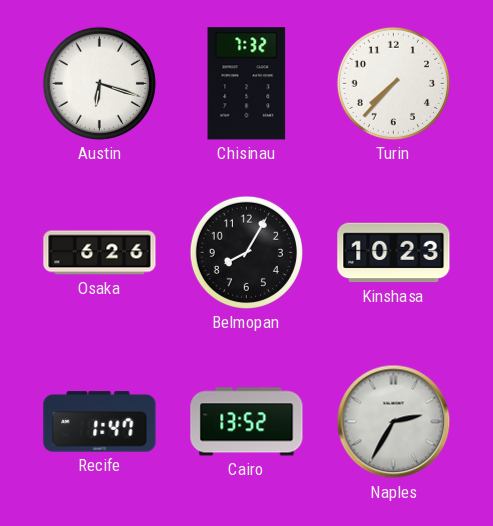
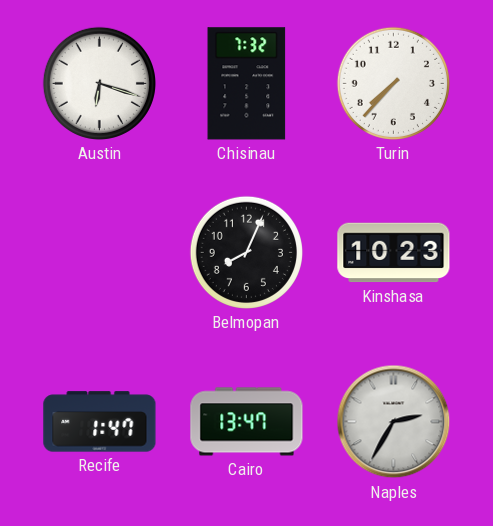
Osaka: 6:26 -> none (100, 253)
Belmopan: 8:05 -> 8:04 (246, 252)
Cairo: 13:52 -> 13:47 (247, 422)
